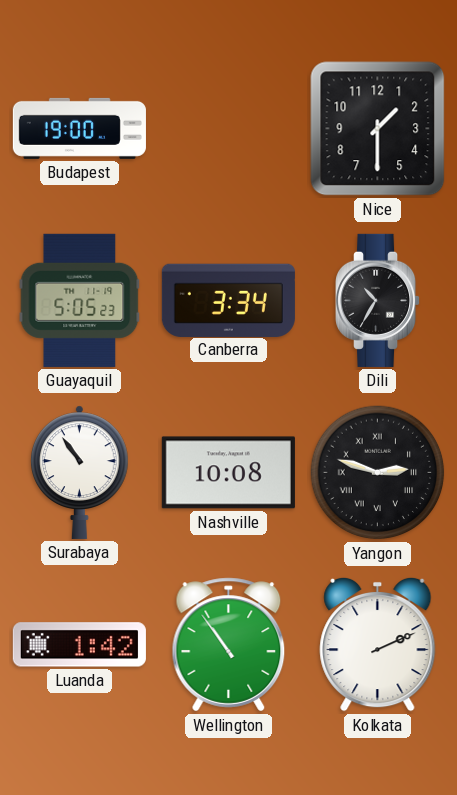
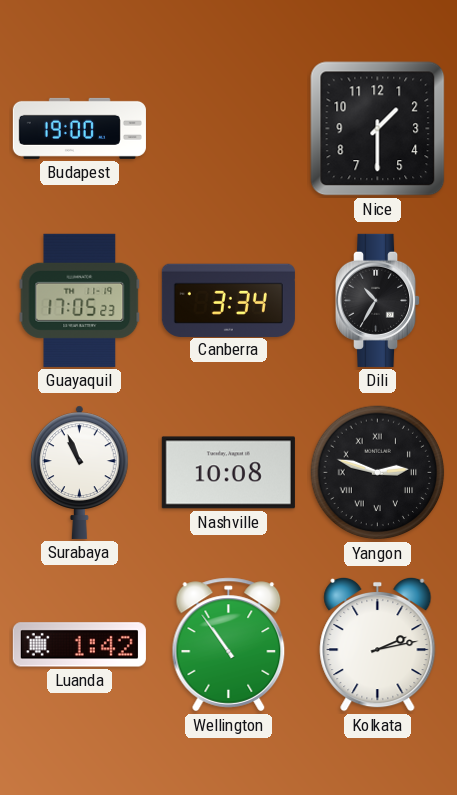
Guayaquil: 5:05 -> 17:05 (80, 300)
Surabaya: 10:54 -> 10:56 (80, 472)
Kolkata: 2:11 -> 2:13 (378, 644)
